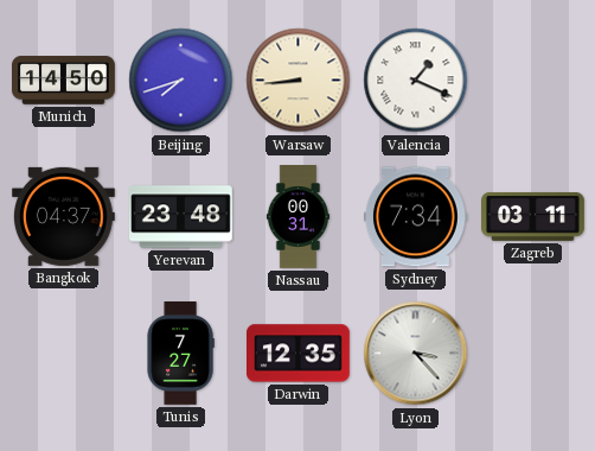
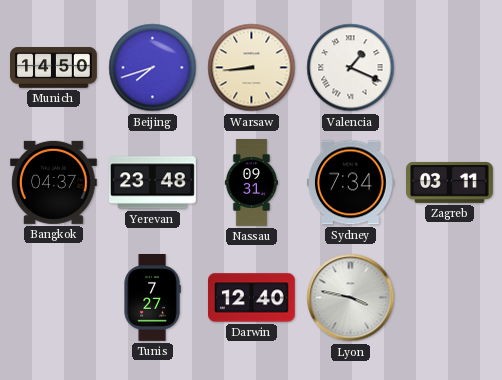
Nassau: 00:31 -> 09:31 (251, 183)
Darwin: 12:35 -> 12:40 (252, 298)
Lyon: 3:23 -> 3:47 (351, 298)
